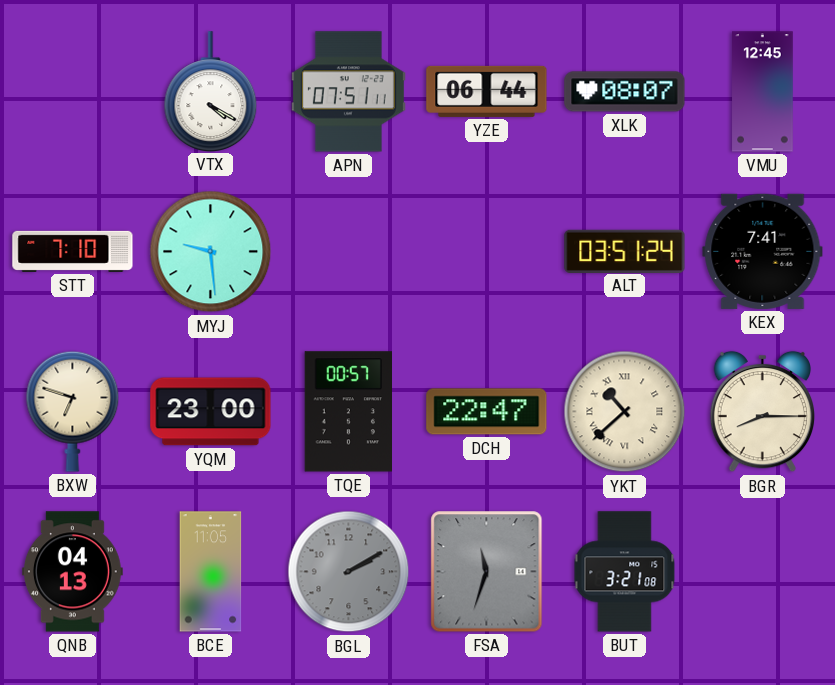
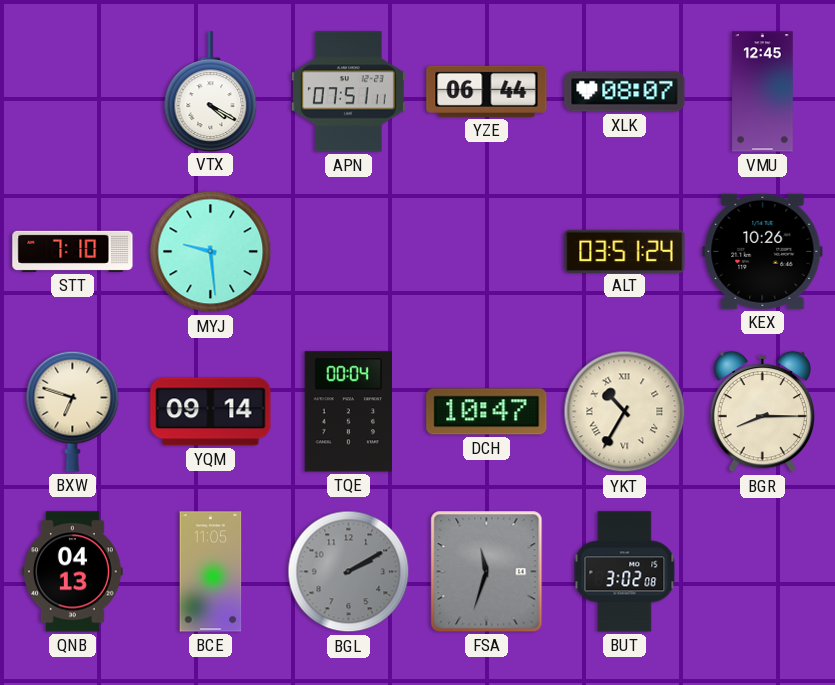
KEX: 7:41 -> 10:26 (763, 251)
YQM: 23:00 -> 09:14 (211, 412)
TQE: 00:57 -> 00:04 (348, 412)
DCH: 22:47 -> 10:47 (487, 412)
YKT: 10:38 -> 10:35 (625, 412)
BUT: 3:21 -> 3:02 (625, 572)
